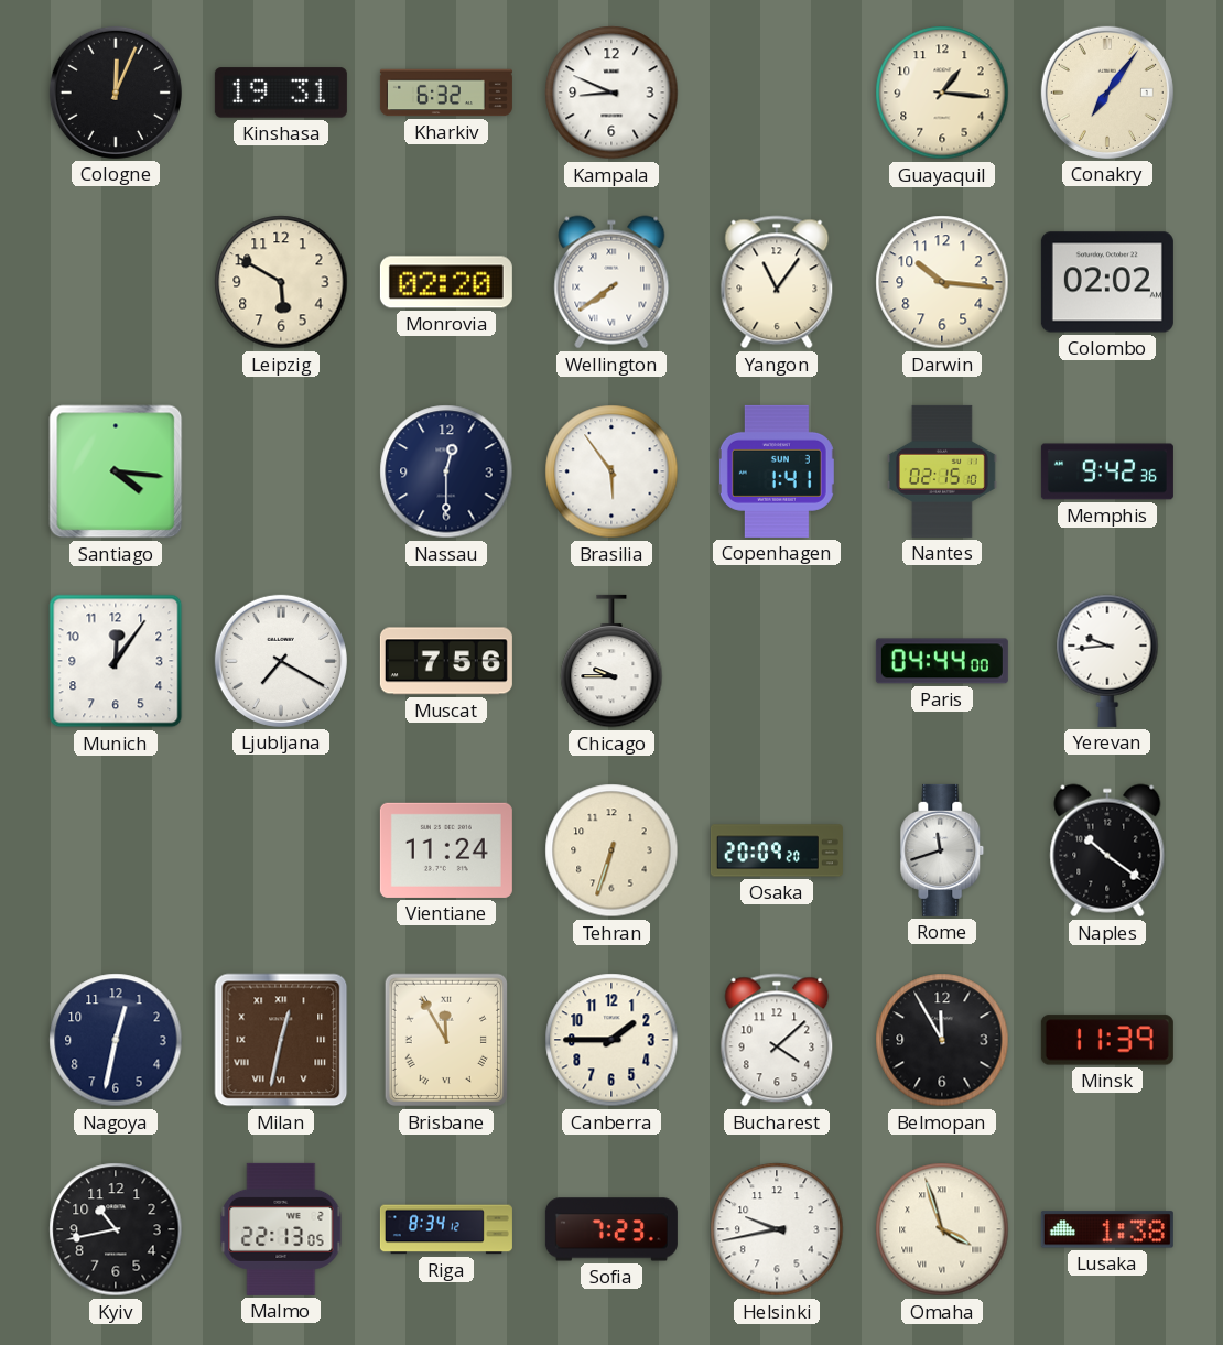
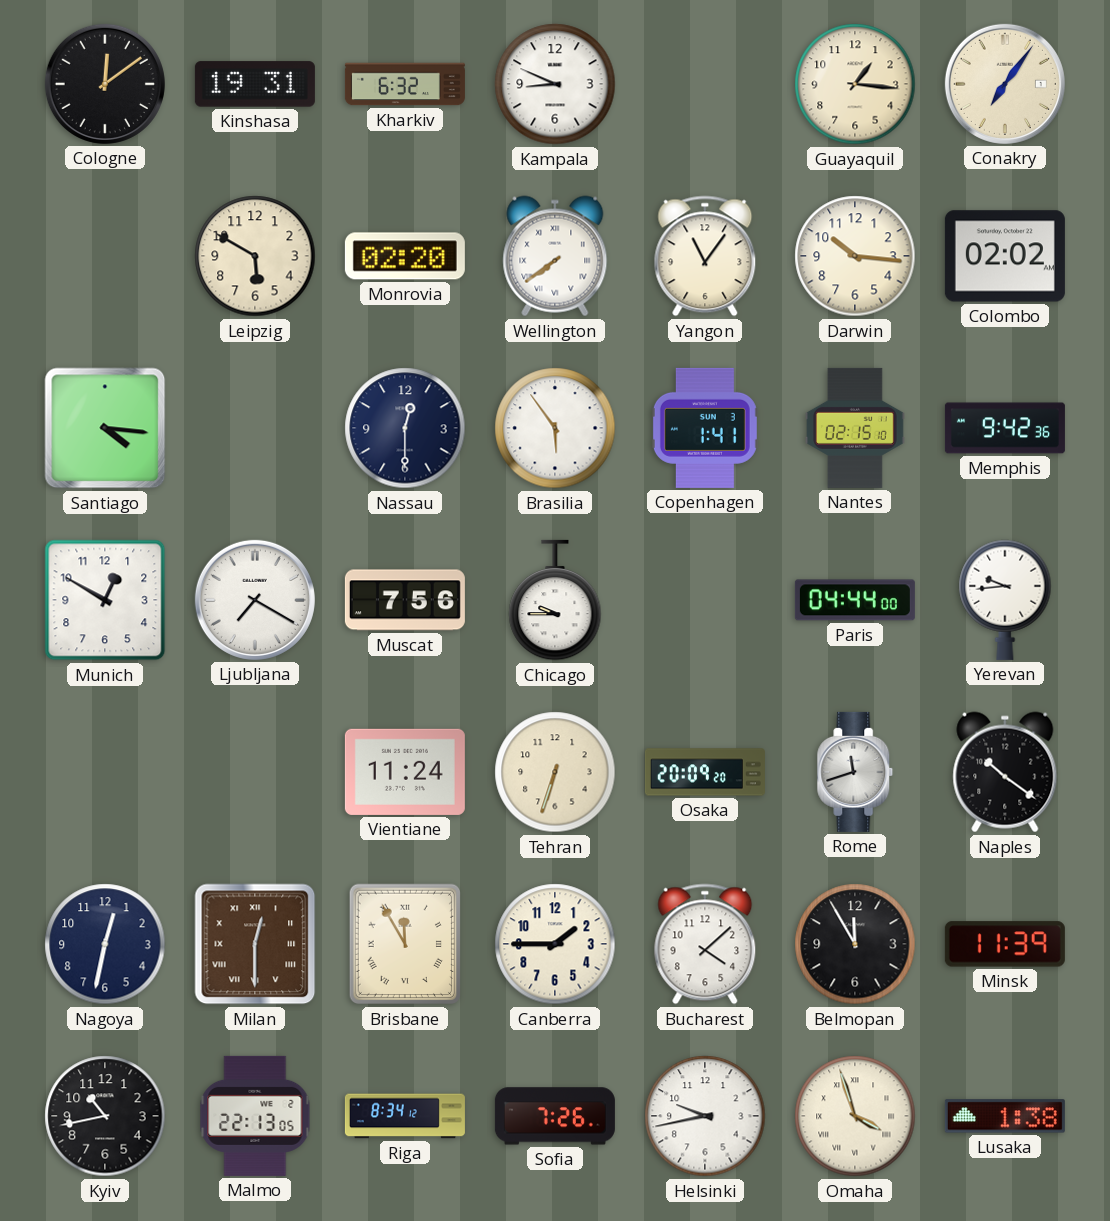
Cologne: 12:04 -> 12:09 (105, 84)
Munich: 12:06 -> 12:50 (105, 600)
Milan: 12:32 -> 12:30 (255, 944)
Sofia: 7:23 -> 7:26 (555, 1116)
